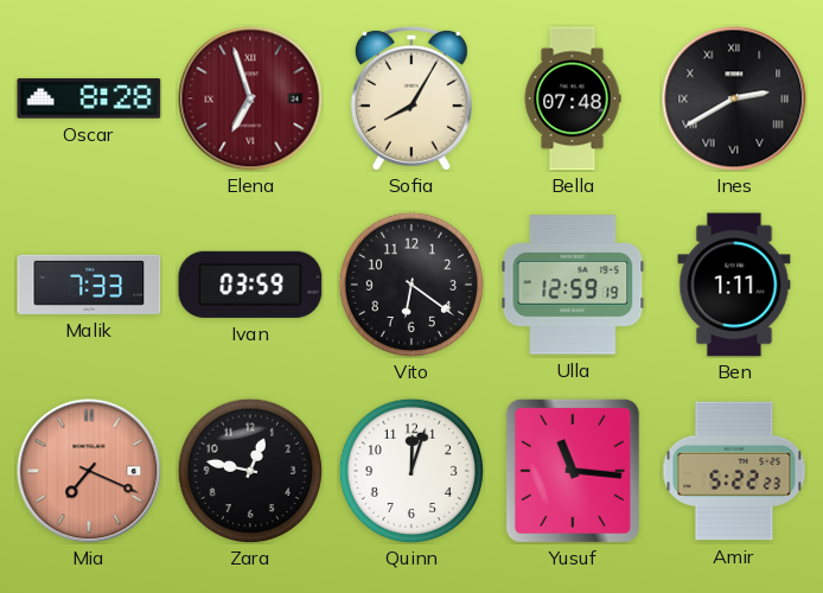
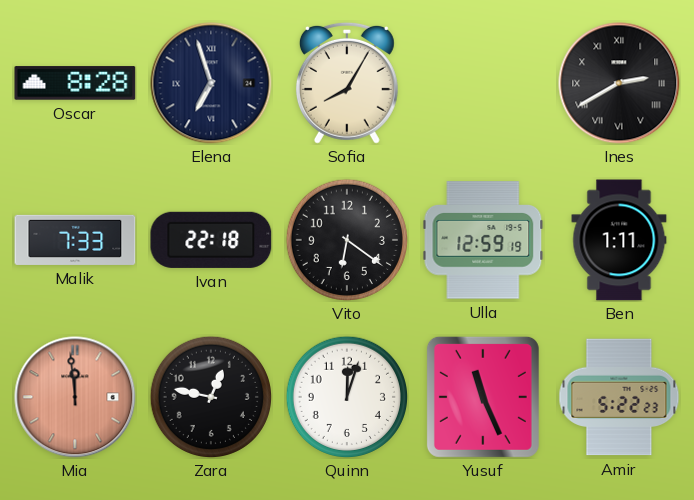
Elena dial: burgundy -> navy (211, 83)
Bella: 07:48 -> none (573, 98)
Ivan: 03:59 -> 22:18 (211, 240)
Mia: 7:19 -> 11:59 (75, 397)
Yusuf: 11:16 -> 11:26 (483, 397)
